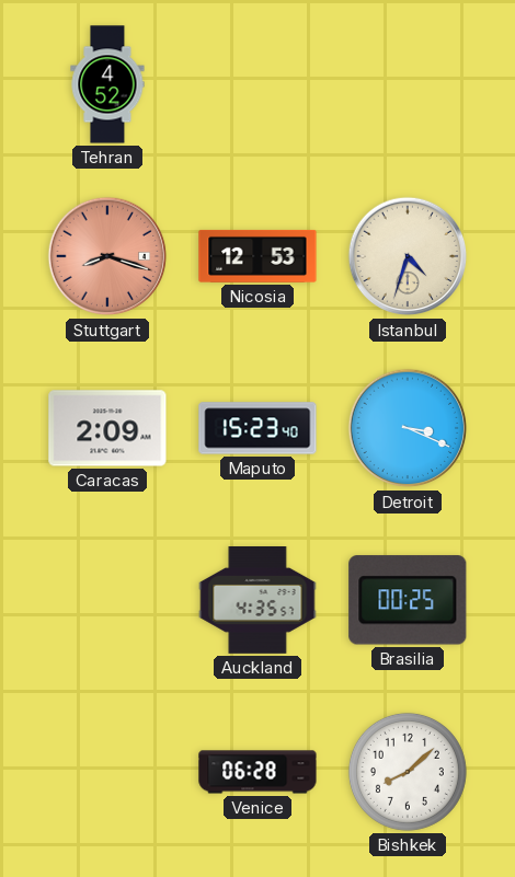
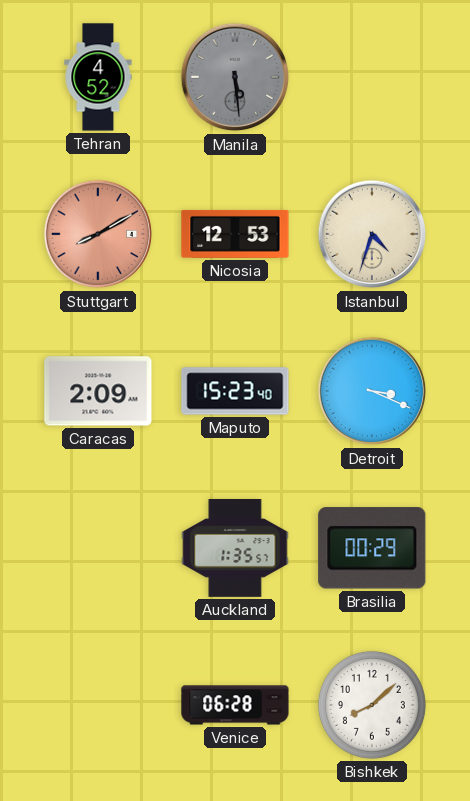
Manila: none -> 5:29 (235, 77)
Stuttgart: 8:18 -> 8:10 (98, 234)
Auckland: 4:35 -> 1:35 (235, 549)
Brasilia: 00:25 -> 00:29 (372, 548)
